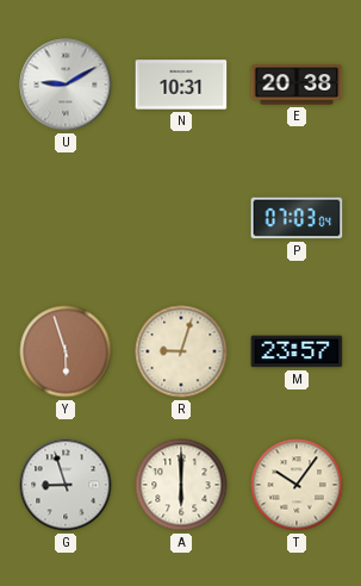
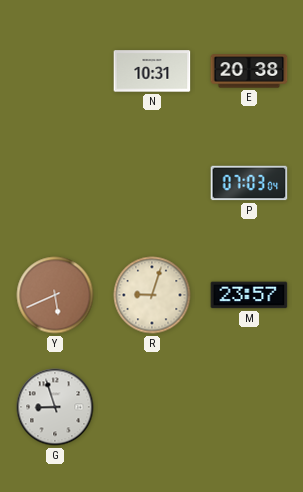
U: 9:10 -> none (66, 85)
Y: 5:57 -> 5:41 (55, 295)
A: 6:00 -> none (181, 485)
T: 10:06 -> none (297, 485)
